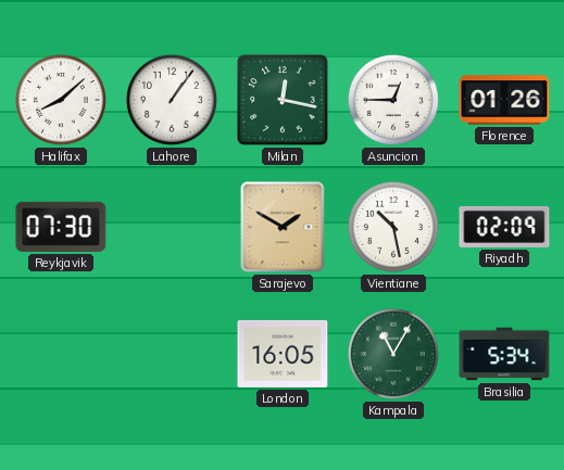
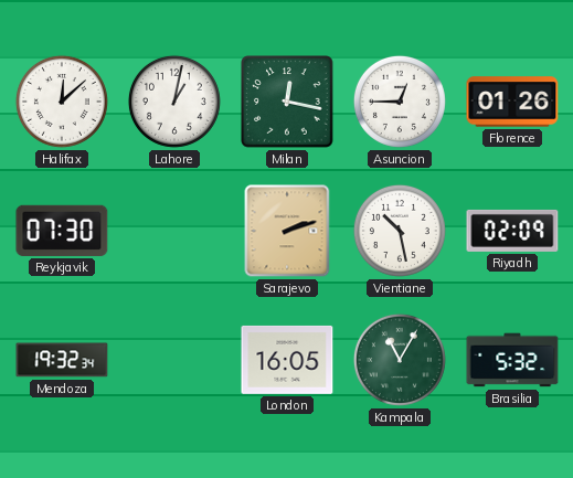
Halifax: 8:08 -> 12:08 (62, 102)
Lahore: 1:06 -> 1:02 (174, 102)
Sarajevo: 1:50 -> 2:12 (287, 231)
Mendoza: none -> 19:32 (62, 360)
Brasilia: 5:34 -> 5:32 (512, 360)
